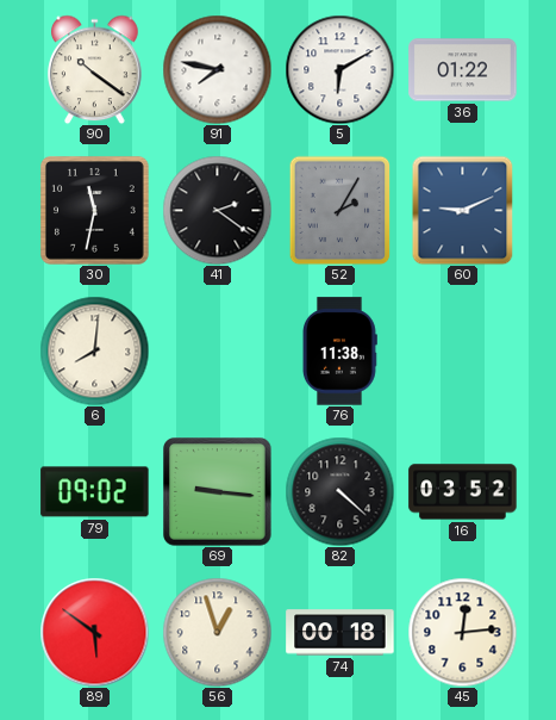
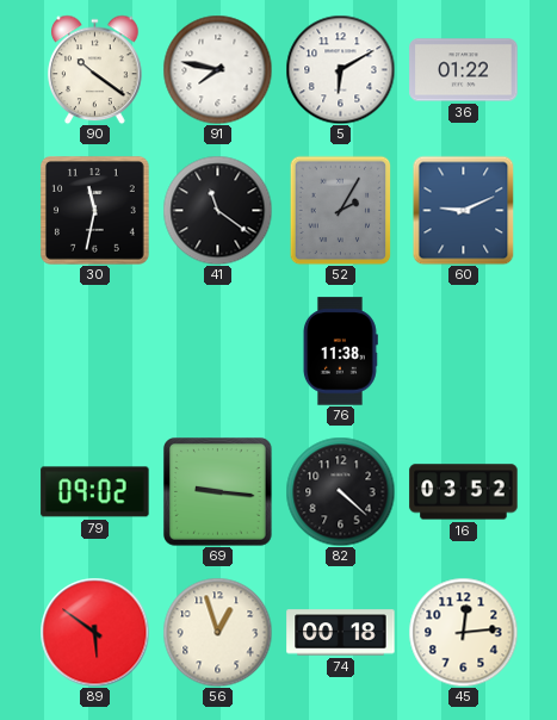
41: 2:21 -> 11:21 (217, 210)
6: 8:01 -> none (94, 350)
